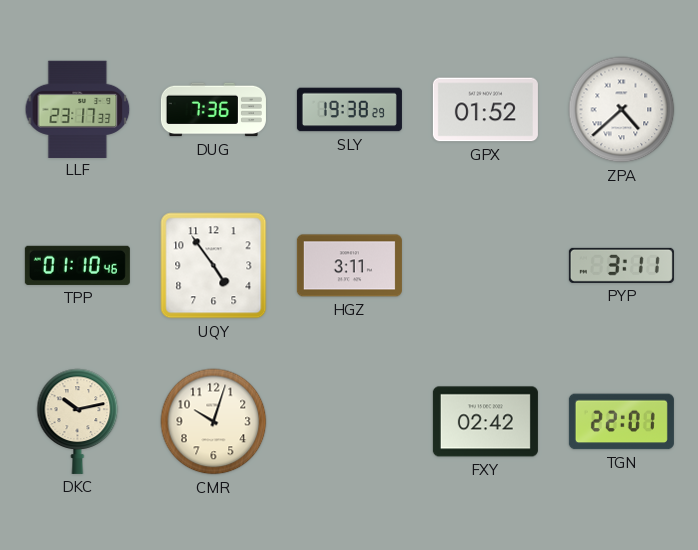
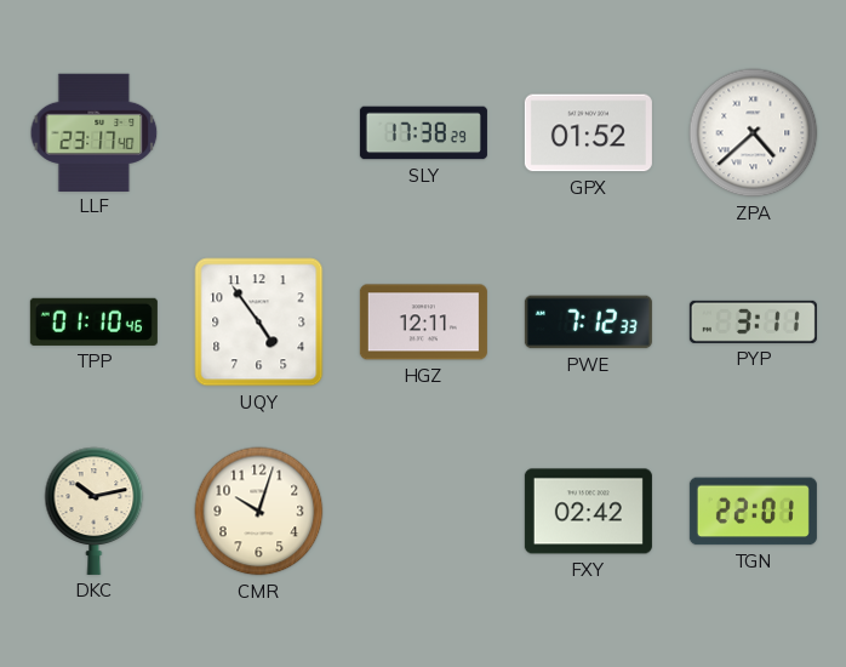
LLF: 23:17:33 -> 23:17:40 (95, 132)
DUG: 7:36 -> none (213, 110)
SLY: 19:38 -> 17:38 (423, 133)
HGZ: 3:11 -> 12:11 (423, 323)
PWE: none -> 7:12 (588, 323)
